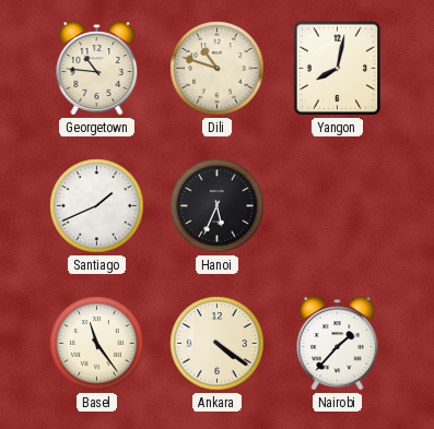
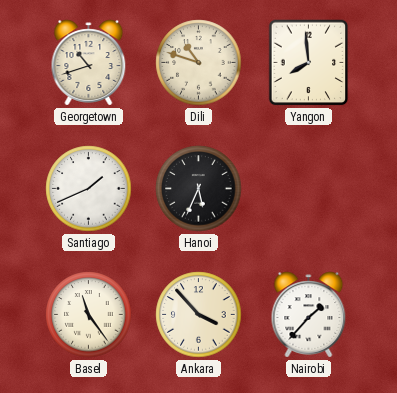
Georgetown: 10:46 -> 10:42 (89, 63)
Yangon: 8:02 -> 7:59 (309, 63)
Ankara: 4:21 -> 3:53 (199, 315)
